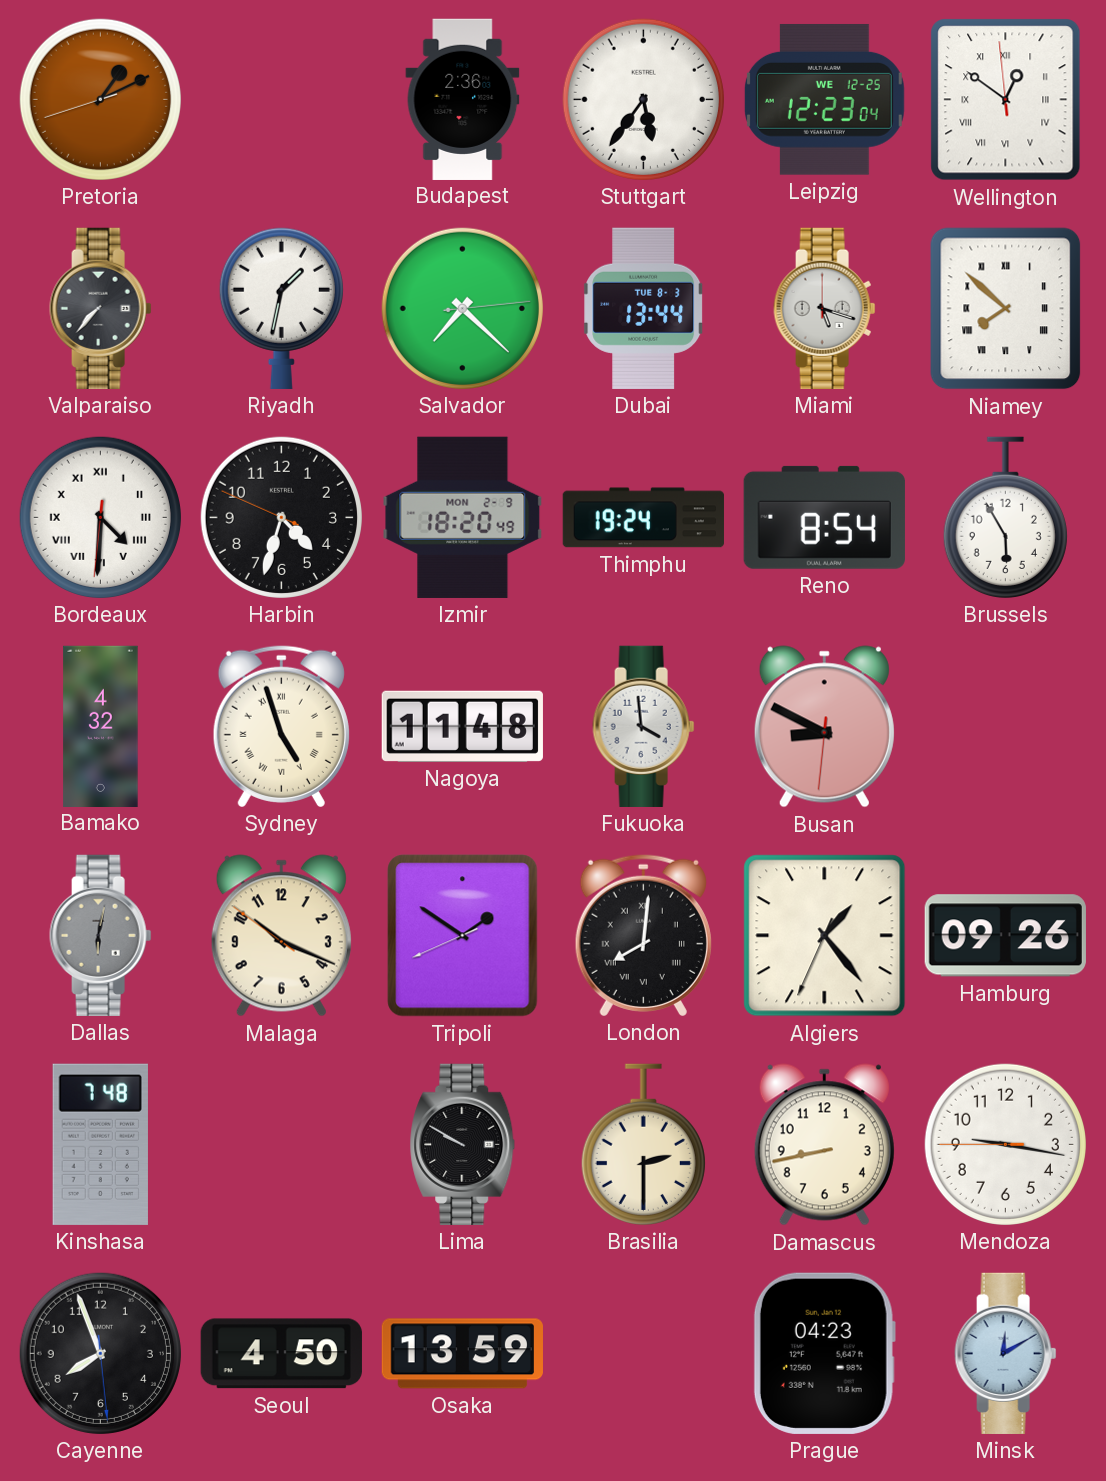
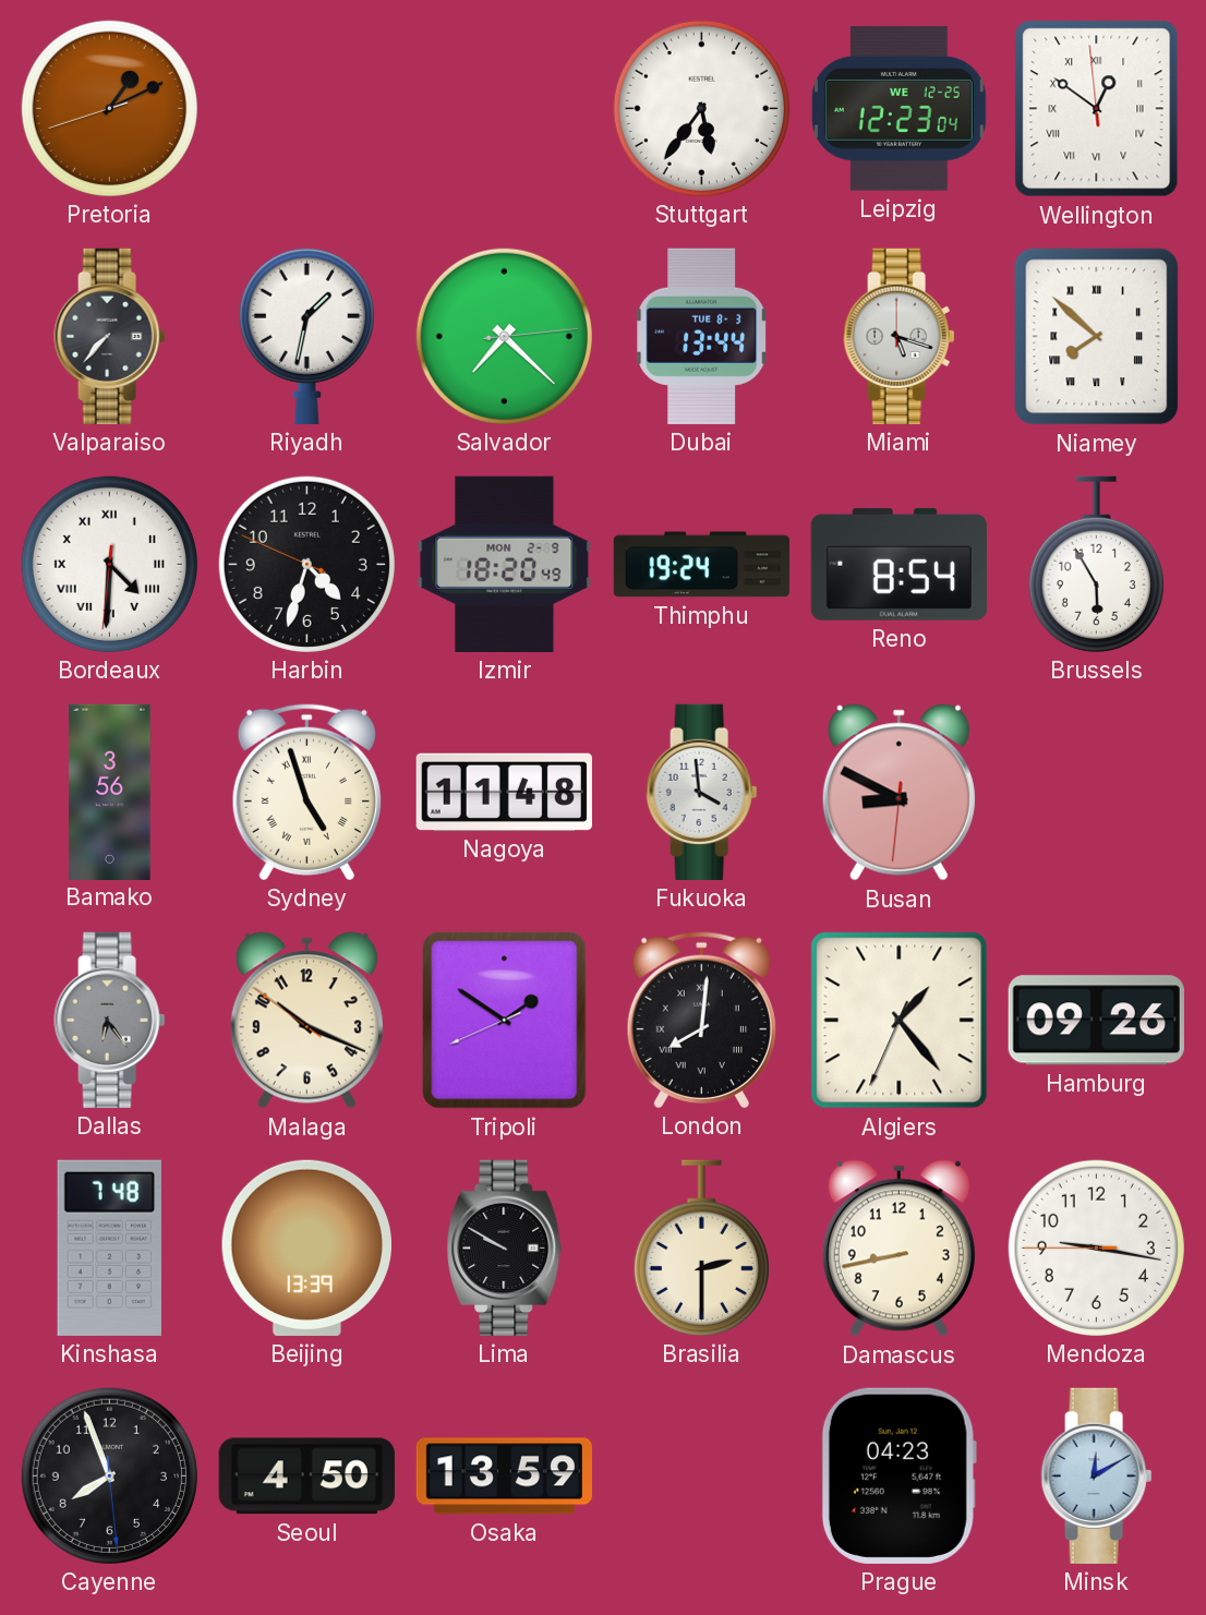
Budapest: 2:36 -> none (463, 99)
Bamako: 4:32 -> 3:56 (110, 792)
Dallas: 6:02 -> 6:24 (110, 1020)
Beijing: none -> 13:39 (306, 1248)
